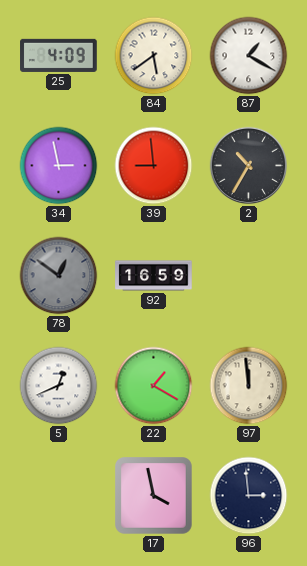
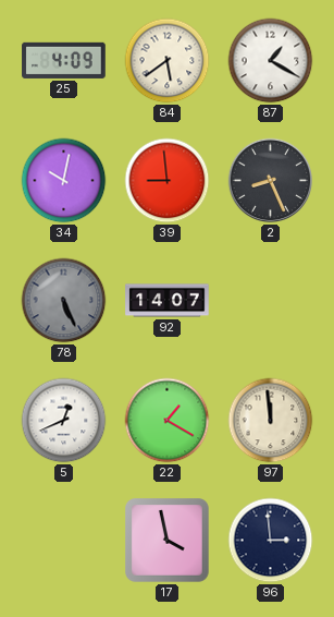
34: 2:58 -> 10:02 (64, 181)
2: 10:35 -> 8:26 (271, 181)
78: 12:51 -> 5:26 (64, 301)
92: 16:59 -> 14:07 (168, 301)
